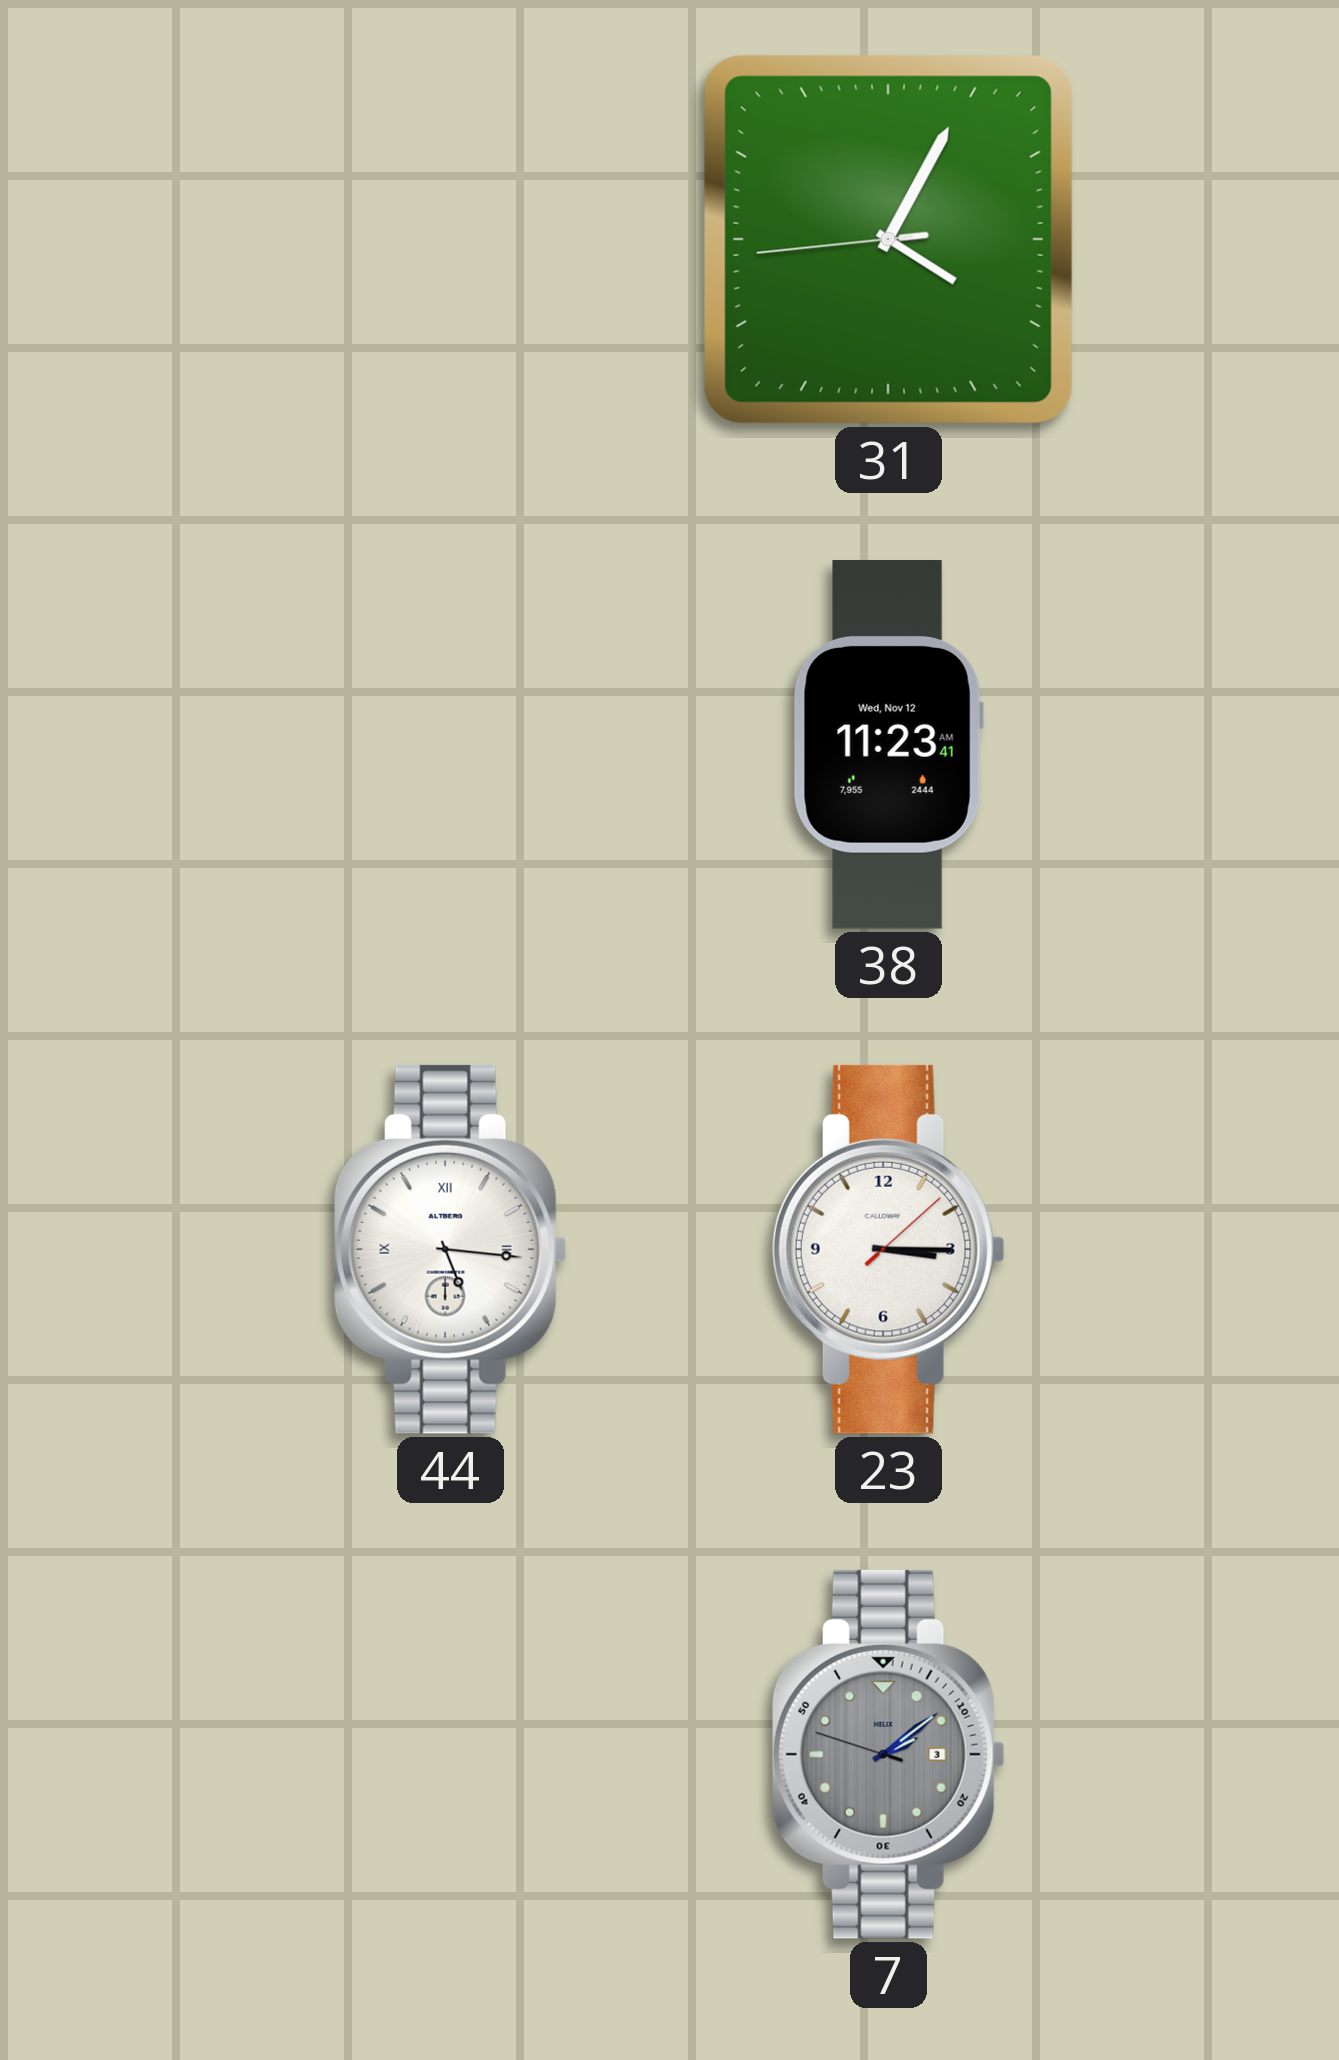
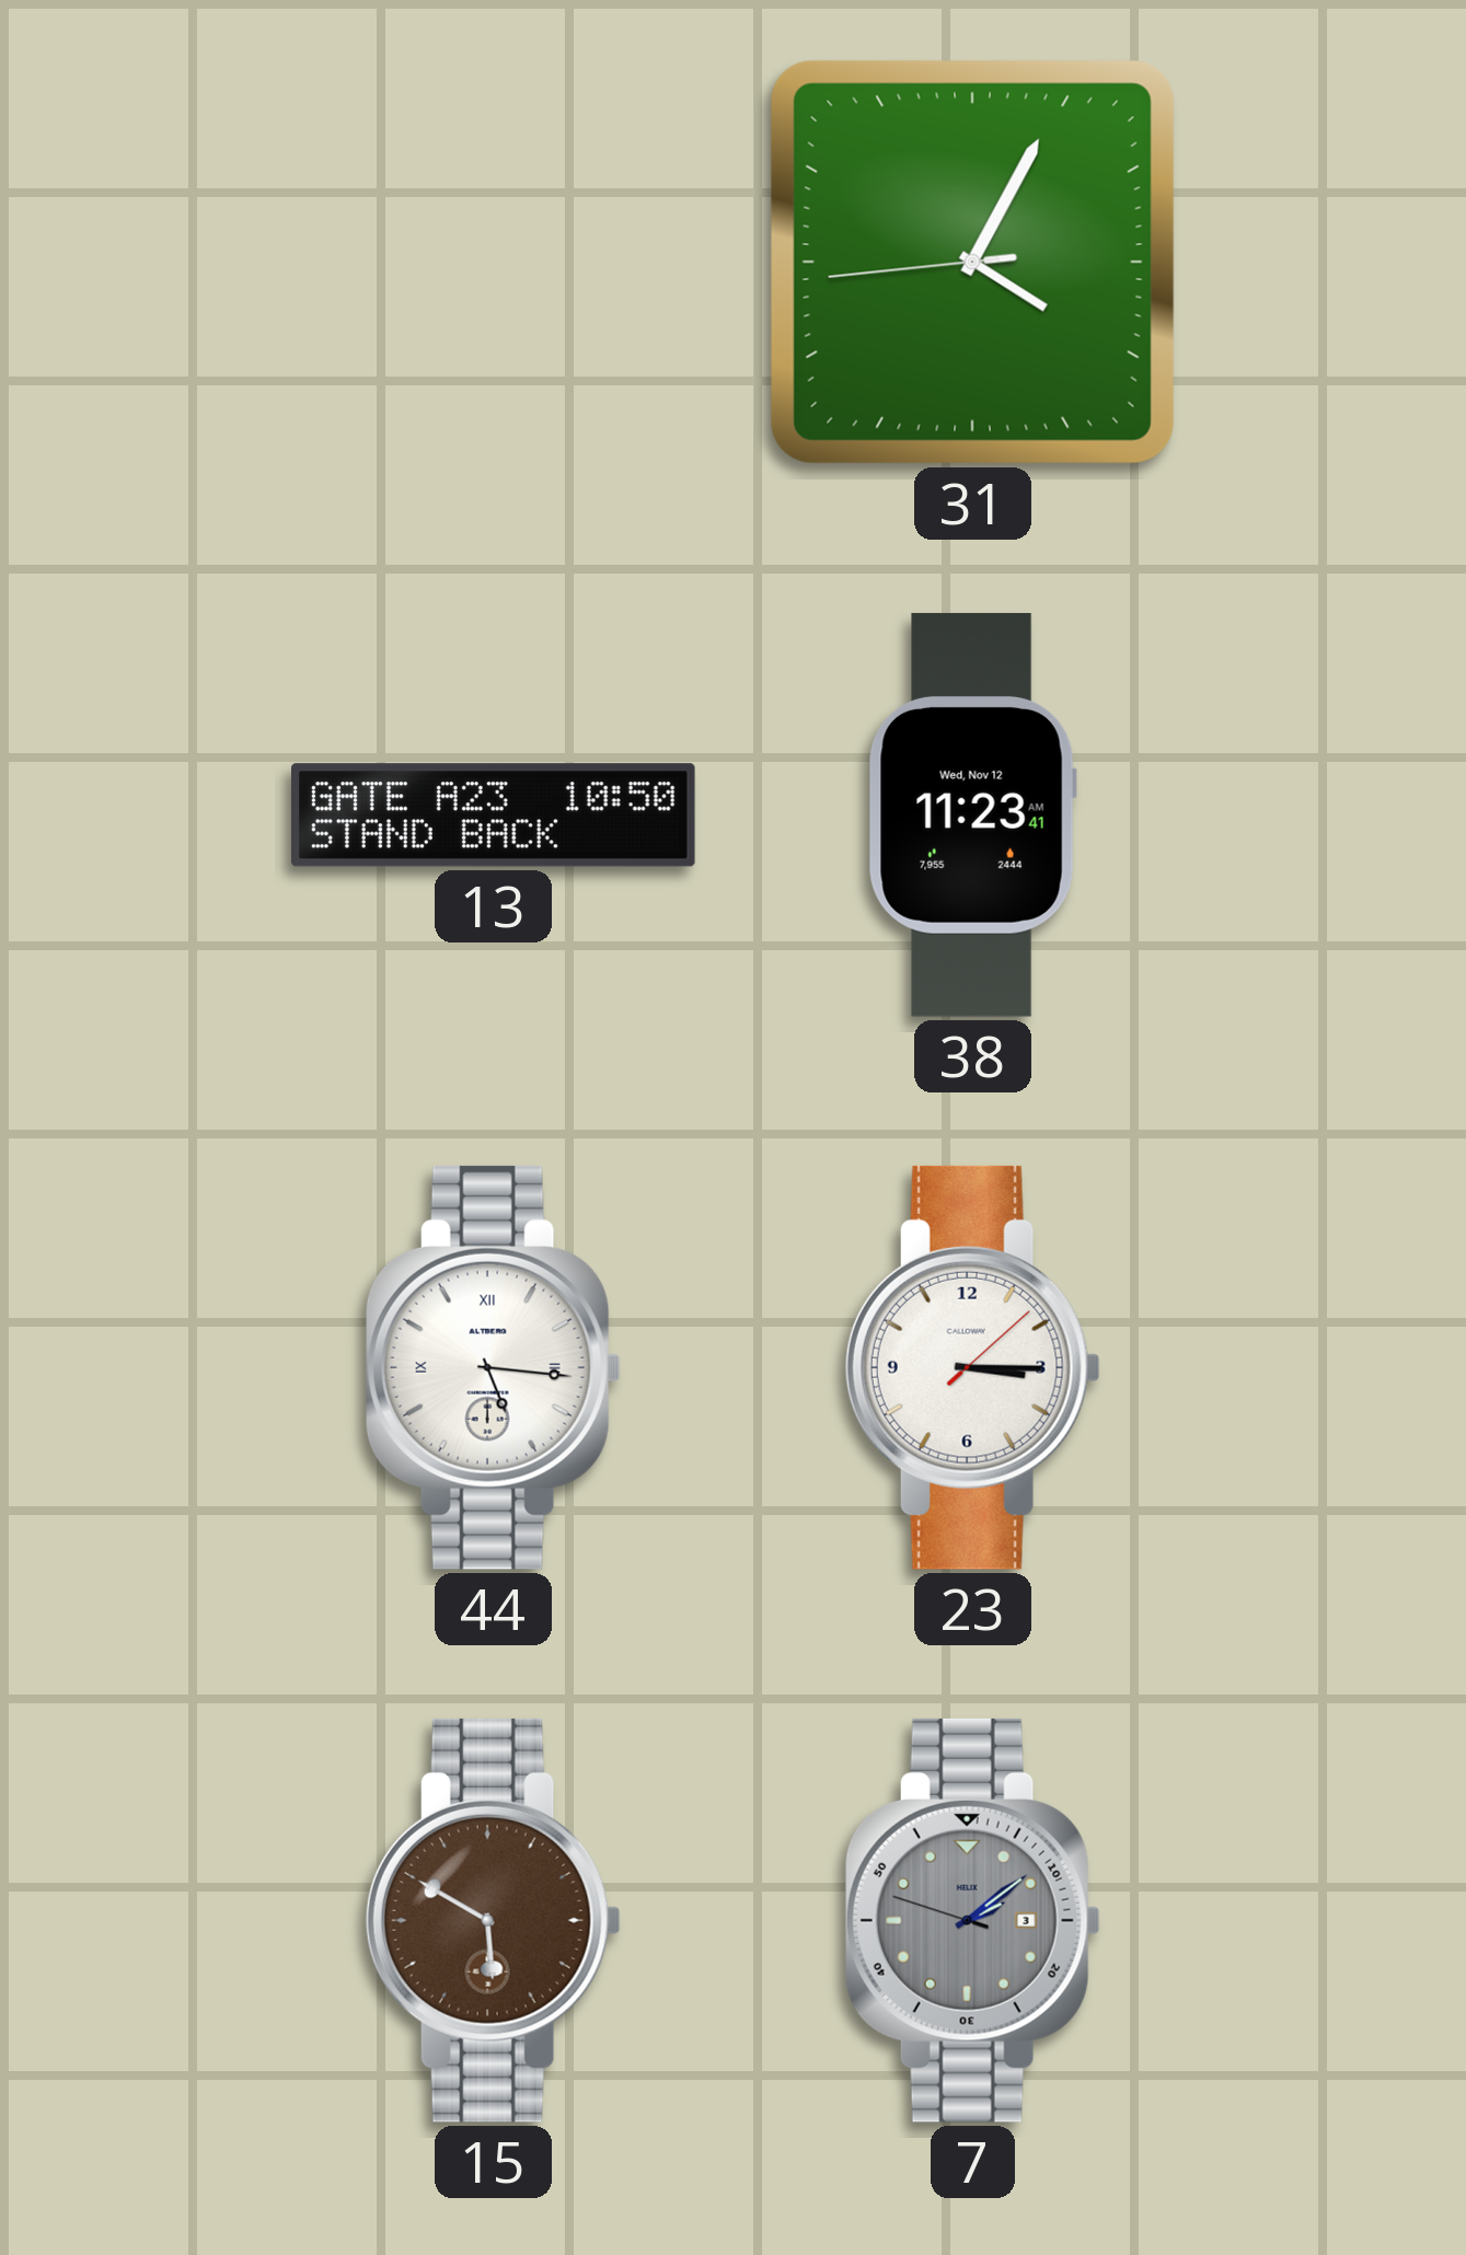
13: none -> 10:50 (494, 816)
15: none -> 5:50 (493, 1920)
